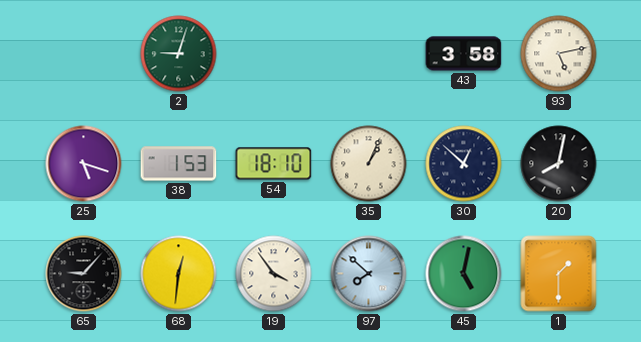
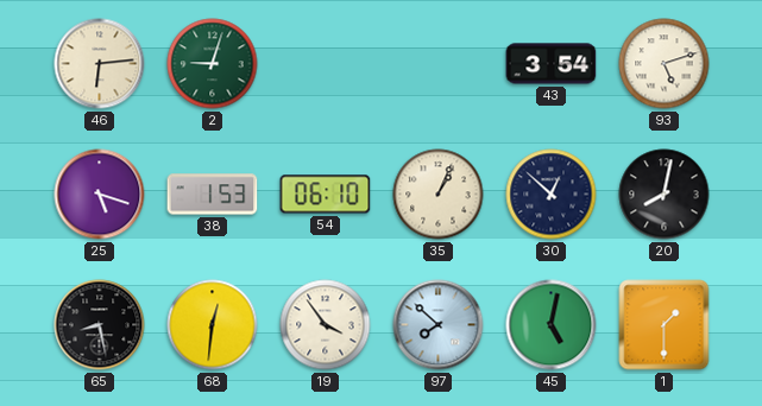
46: none -> 6:14 (100, 64)
43: 3:58 -> 3:54 (552, 64)
93: 5:13 -> 5:12 (665, 64)
54: 18:10 -> 06:10 (326, 195)
65: 9:07 -> 8:28 (100, 325)
